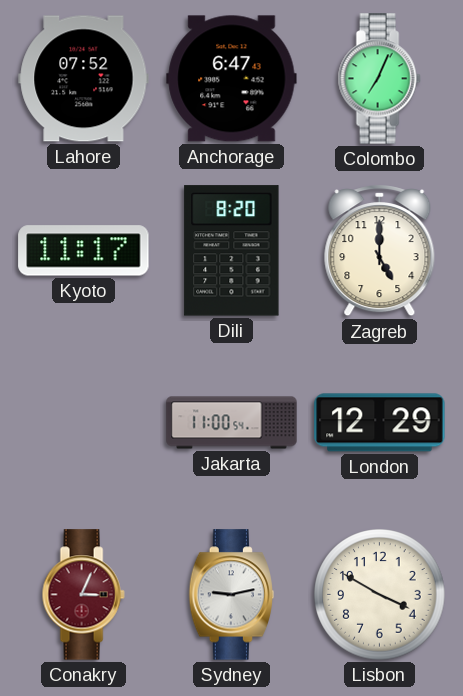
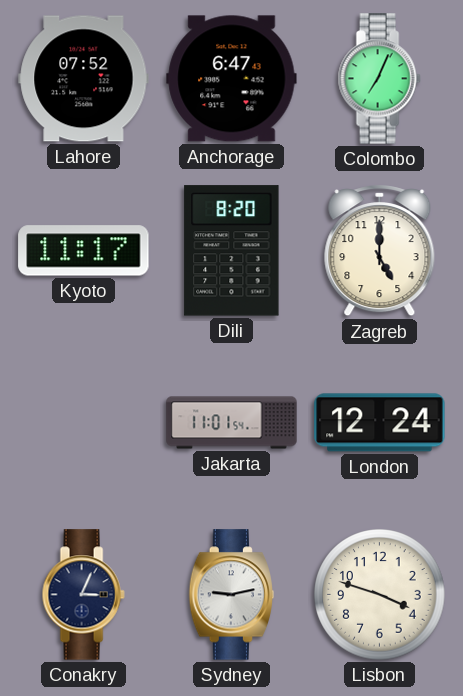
Jakarta: 11:00 -> 11:01 (232, 423)
London: 12:29 -> 12:24 (380, 423)
Conakry dial: burgundy -> navy (83, 595)
Lisbon: 3:50 -> 3:48 (380, 595)
